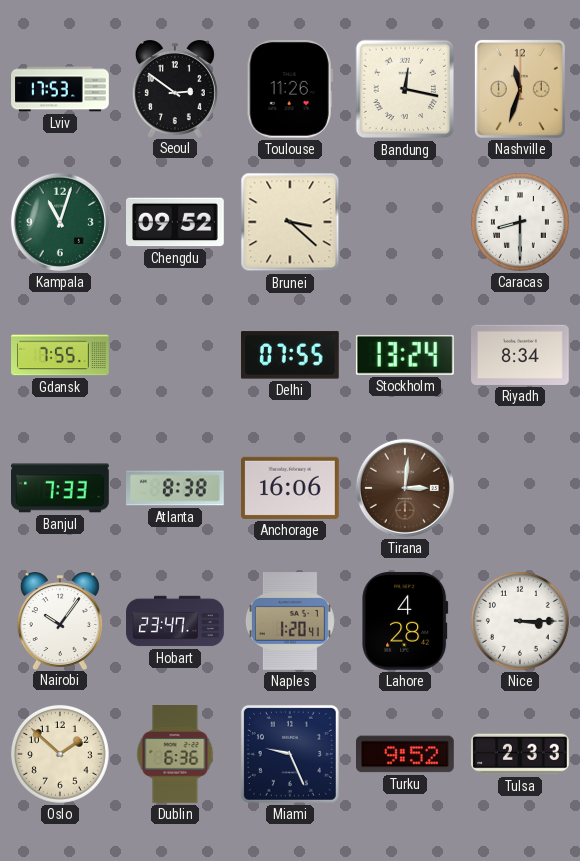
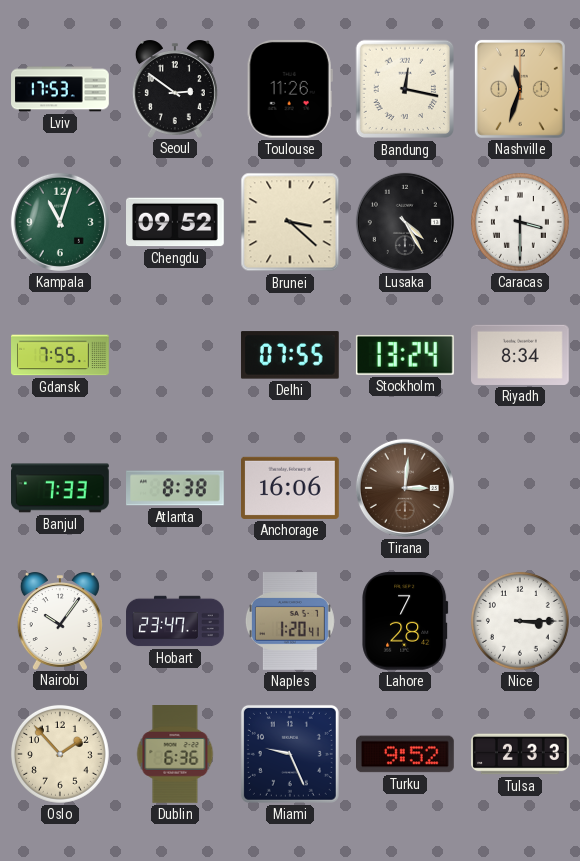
Lusaka: none -> 4:25 (405, 222)
Caracas: 8:30 -> 3:30 (520, 222)
Lahore: 4:28 -> 7:28 (405, 621)
Oslo: 1:52 -> 1:53 (60, 754)
